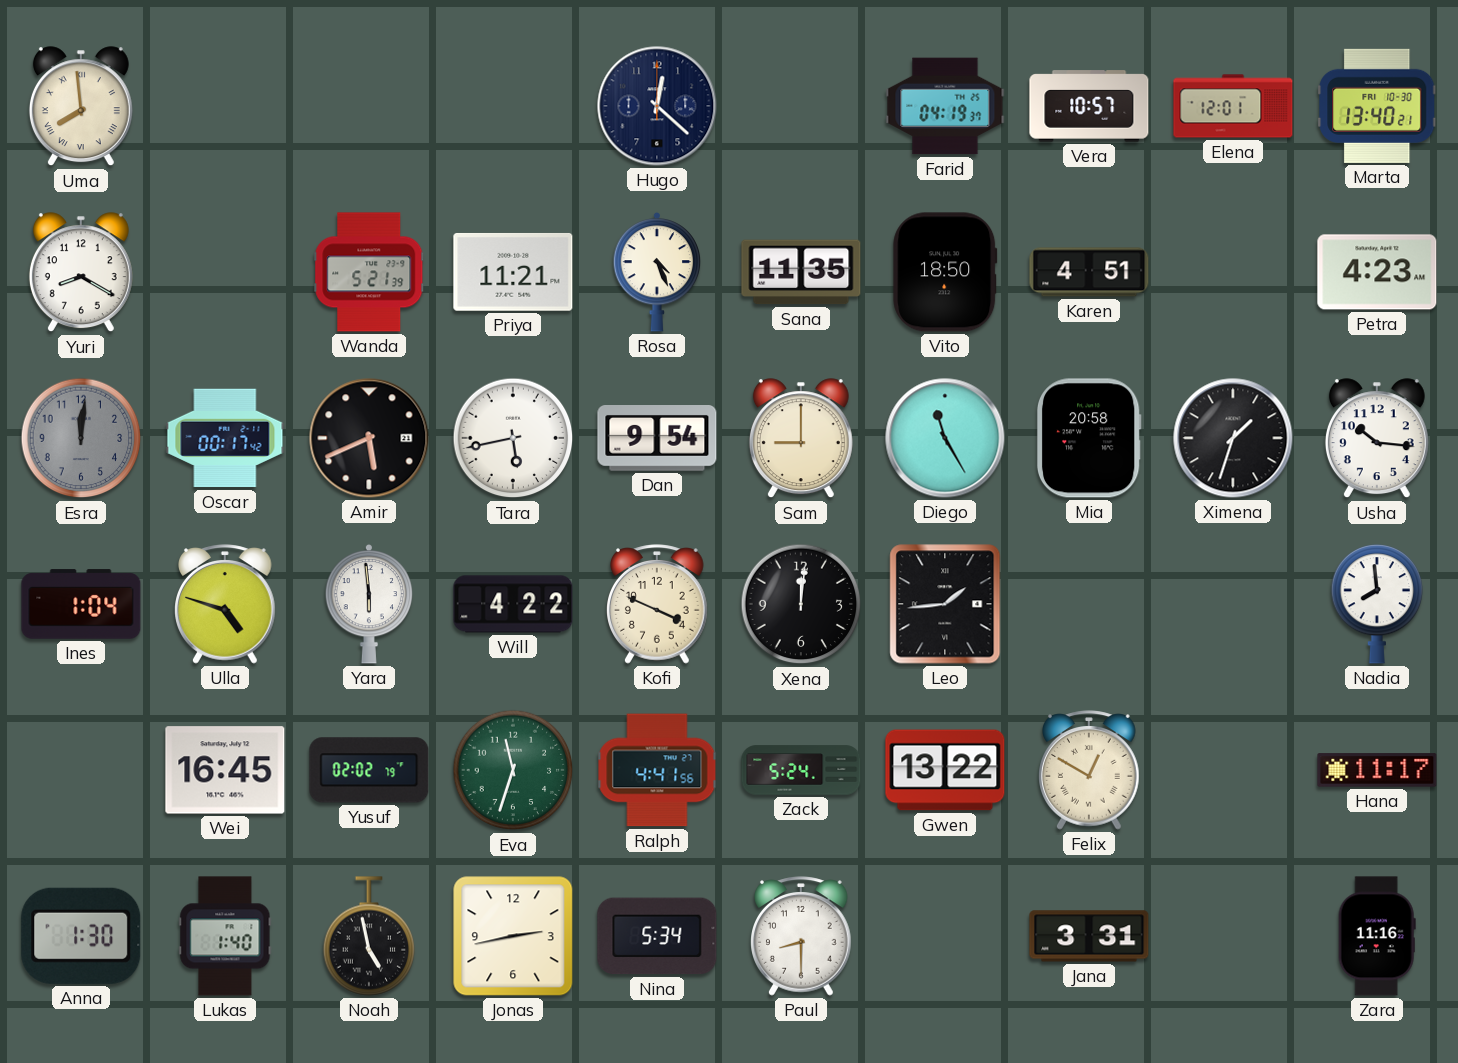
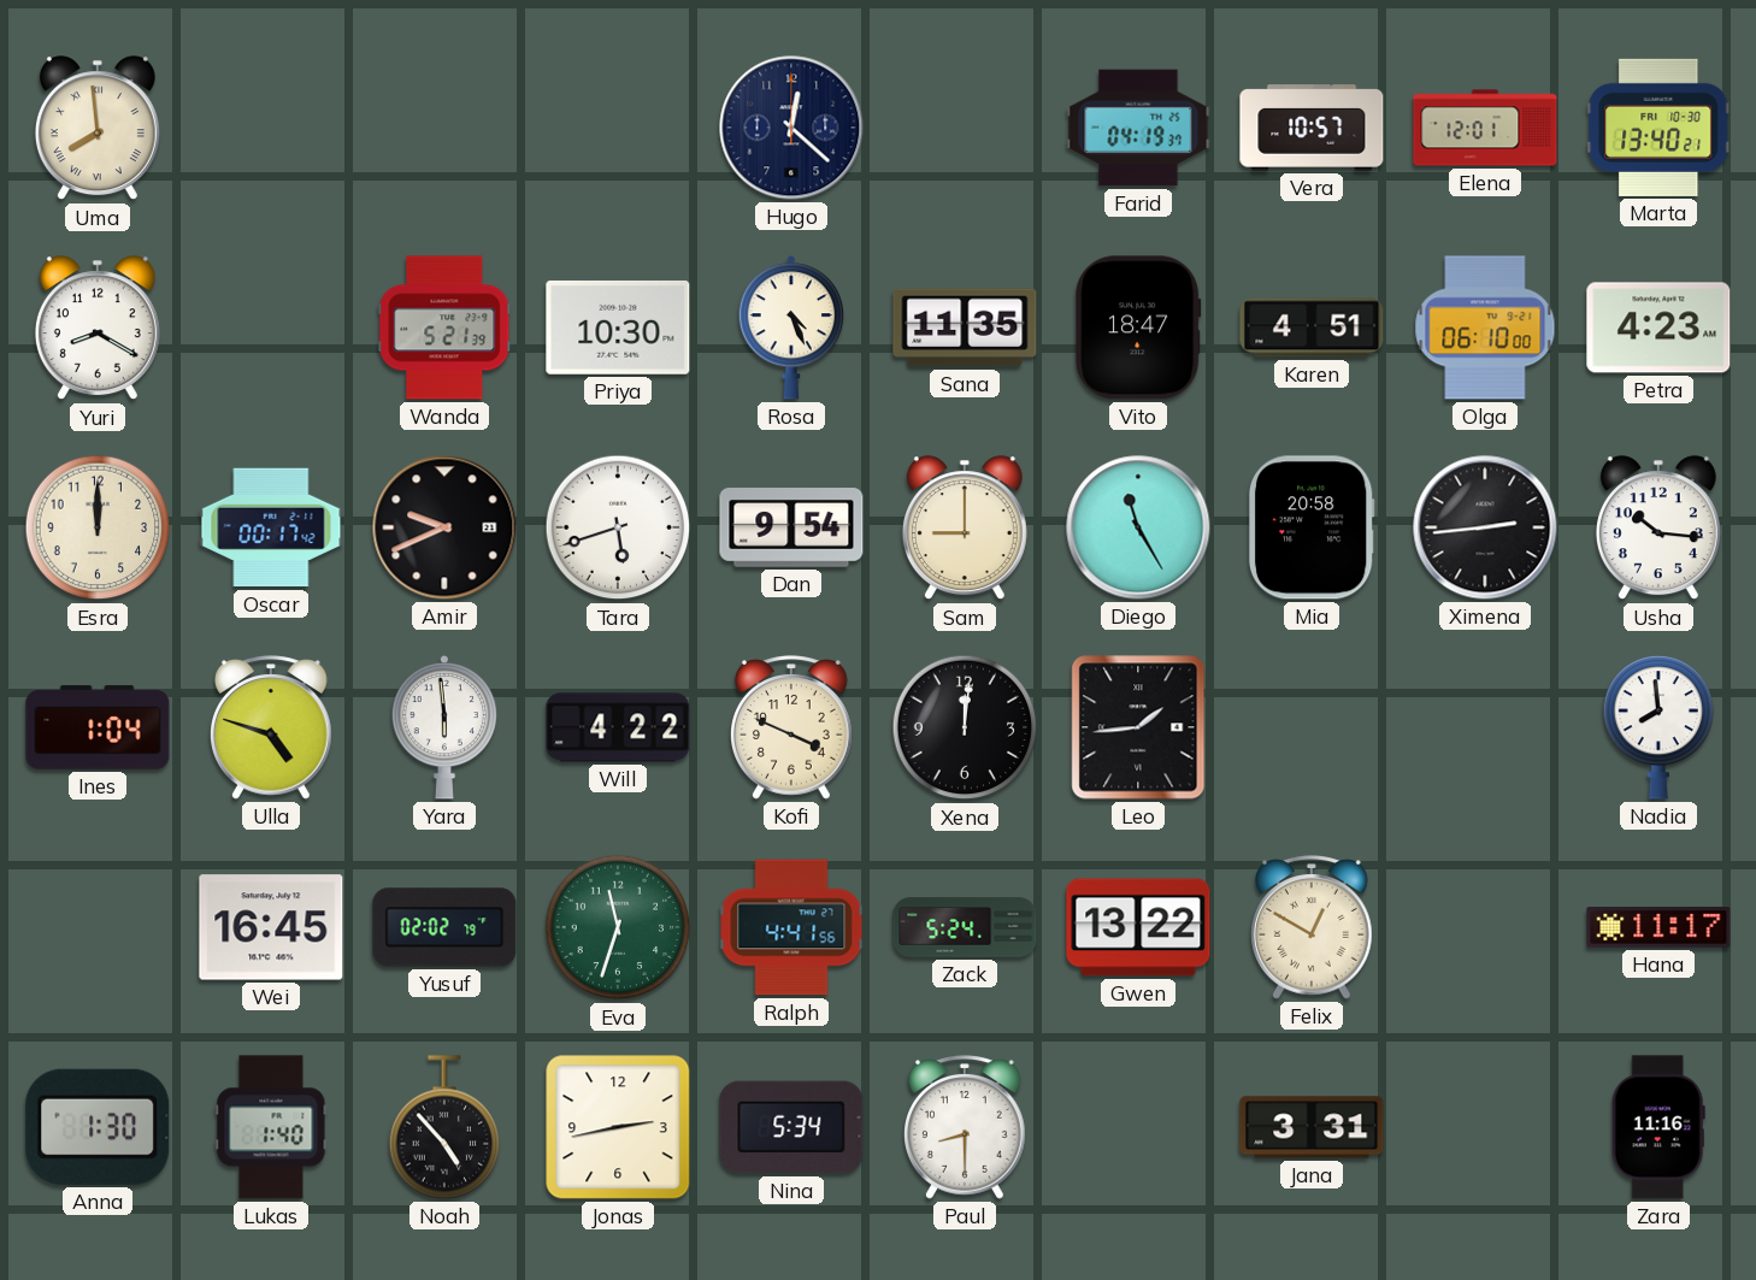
Priya: 11:21 -> 10:30 (618, 328)
Vito: 18:50 -> 18:47 (1138, 328)
Olga: none -> 06:10 (1485, 328)
Esra: 12:01 -> 12:00 (98, 527)
Esra dial: grey -> cream (98, 527)
Amir: 5:41 -> 9:41 (444, 527)
Tara: 5:43 -> 5:42 (618, 527)
Ximena: 1:33 -> 2:44 (1485, 527)
Noah: 4:58 -> 4:53 (444, 1127)
